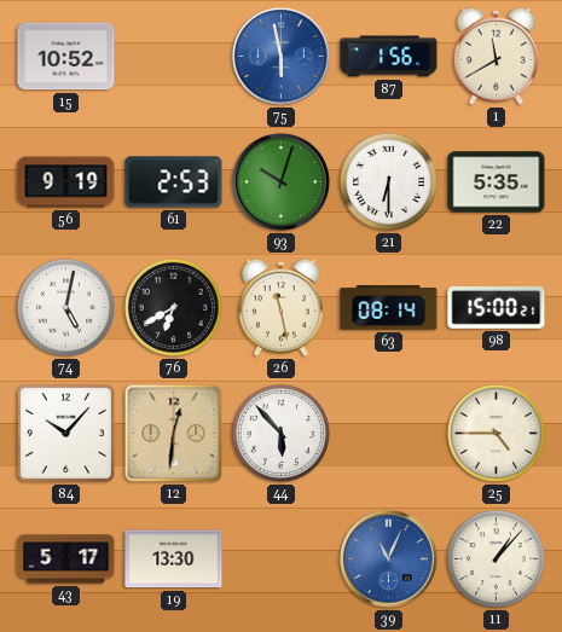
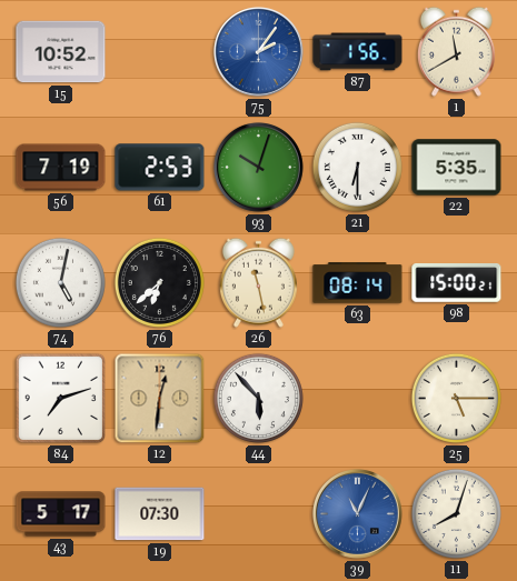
75: 5:58 -> 2:06 (258, 51)
56: 9:19 -> 7:19 (61, 168)
76: 6:40 -> 6:38 (159, 282)
84: 10:07 -> 7:12 (61, 399)
25: 4:45 -> 5:15 (456, 398)
19: 13:30 -> 07:30 (160, 514)
11: 1:07 -> 8:03 (456, 513)
